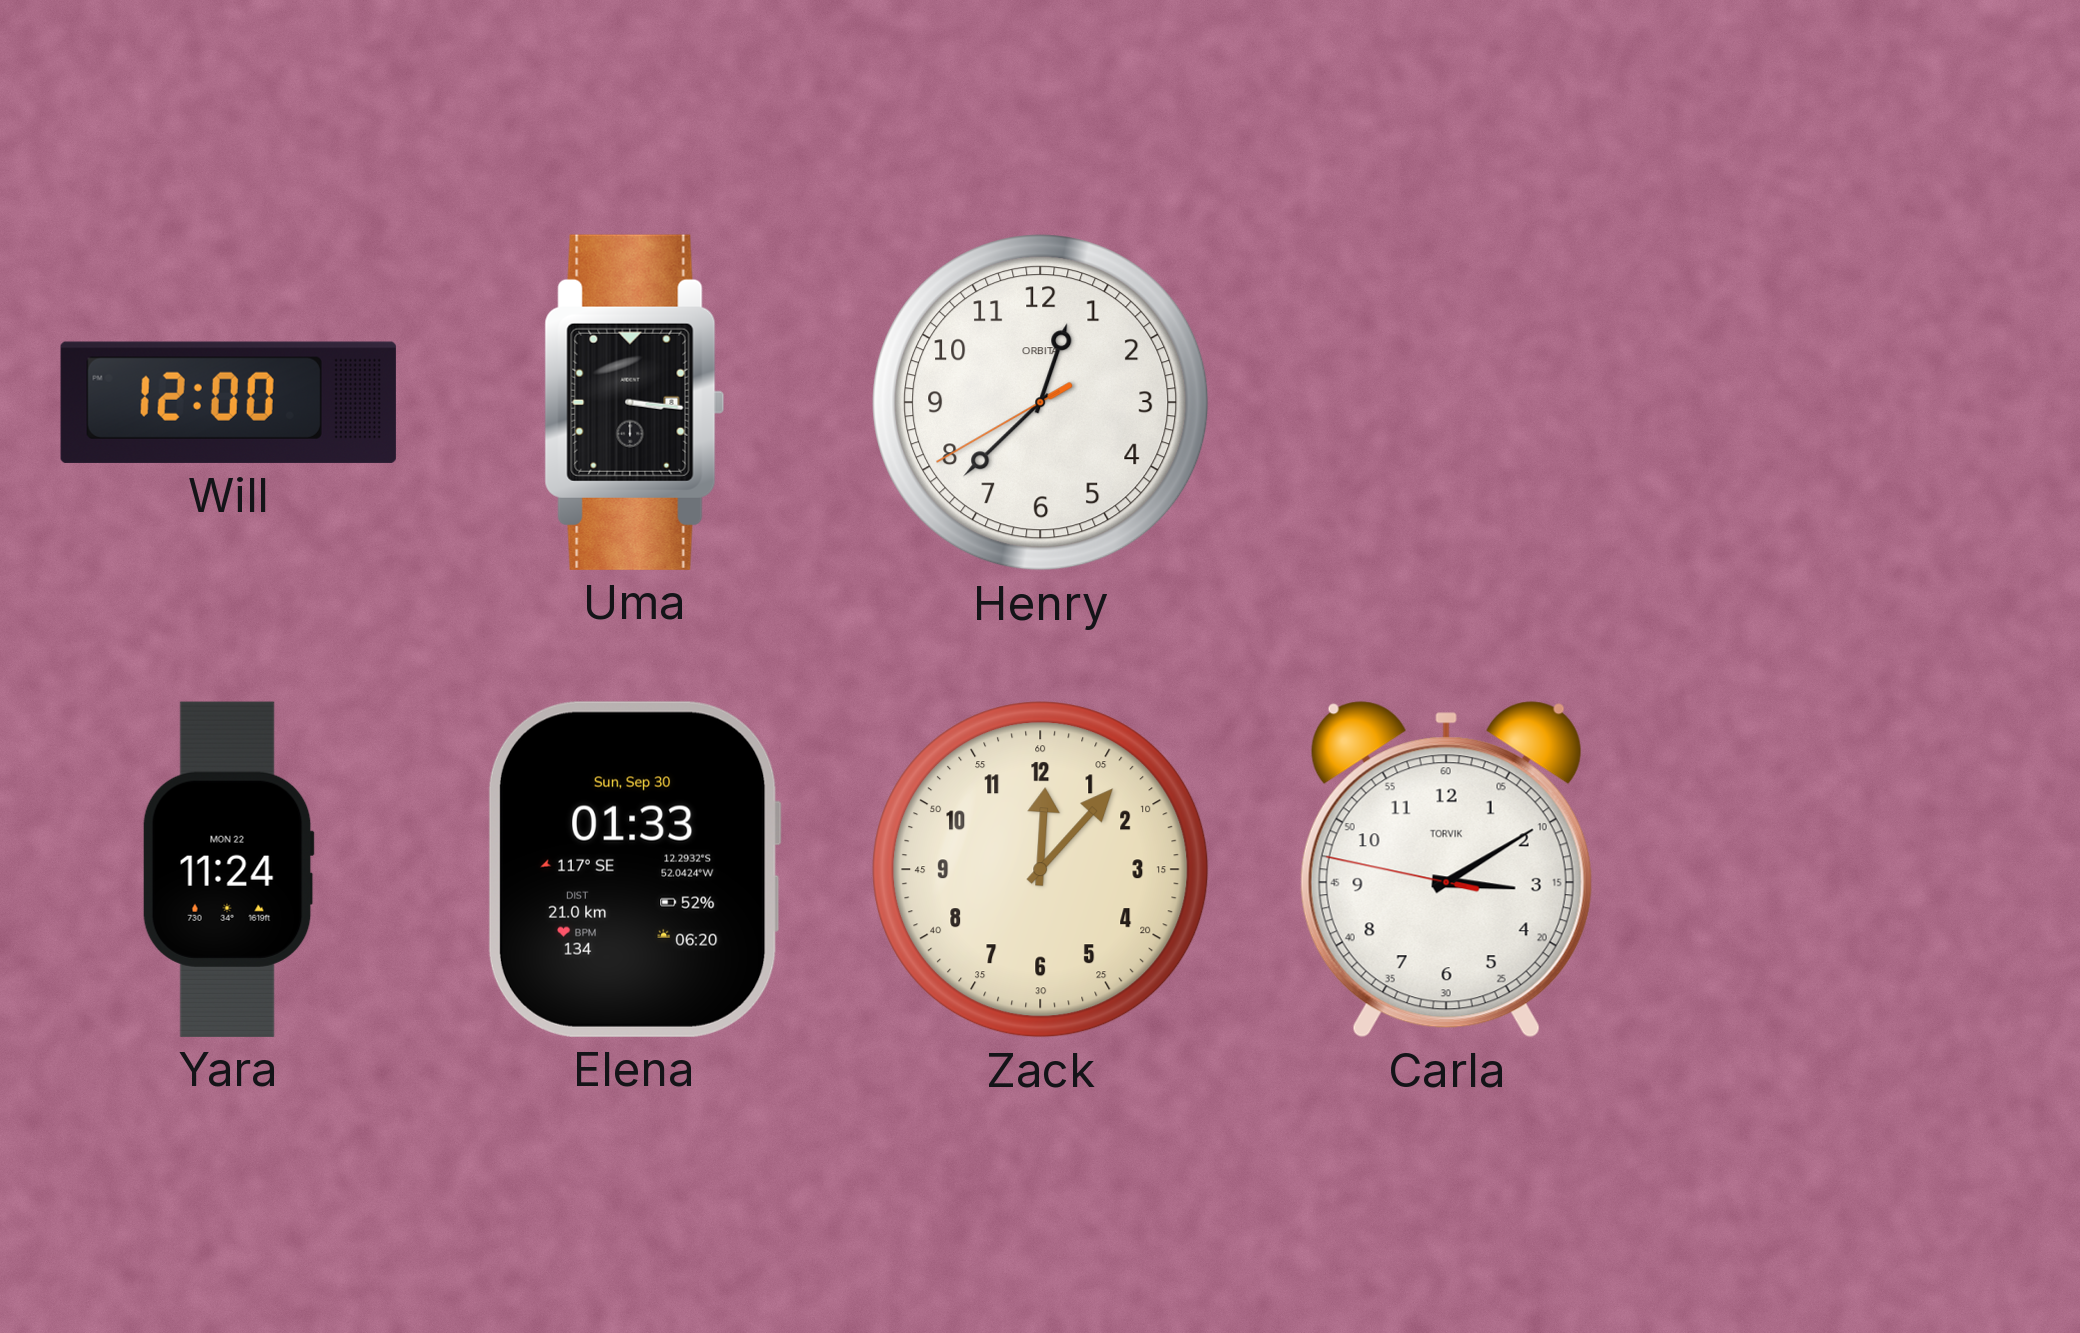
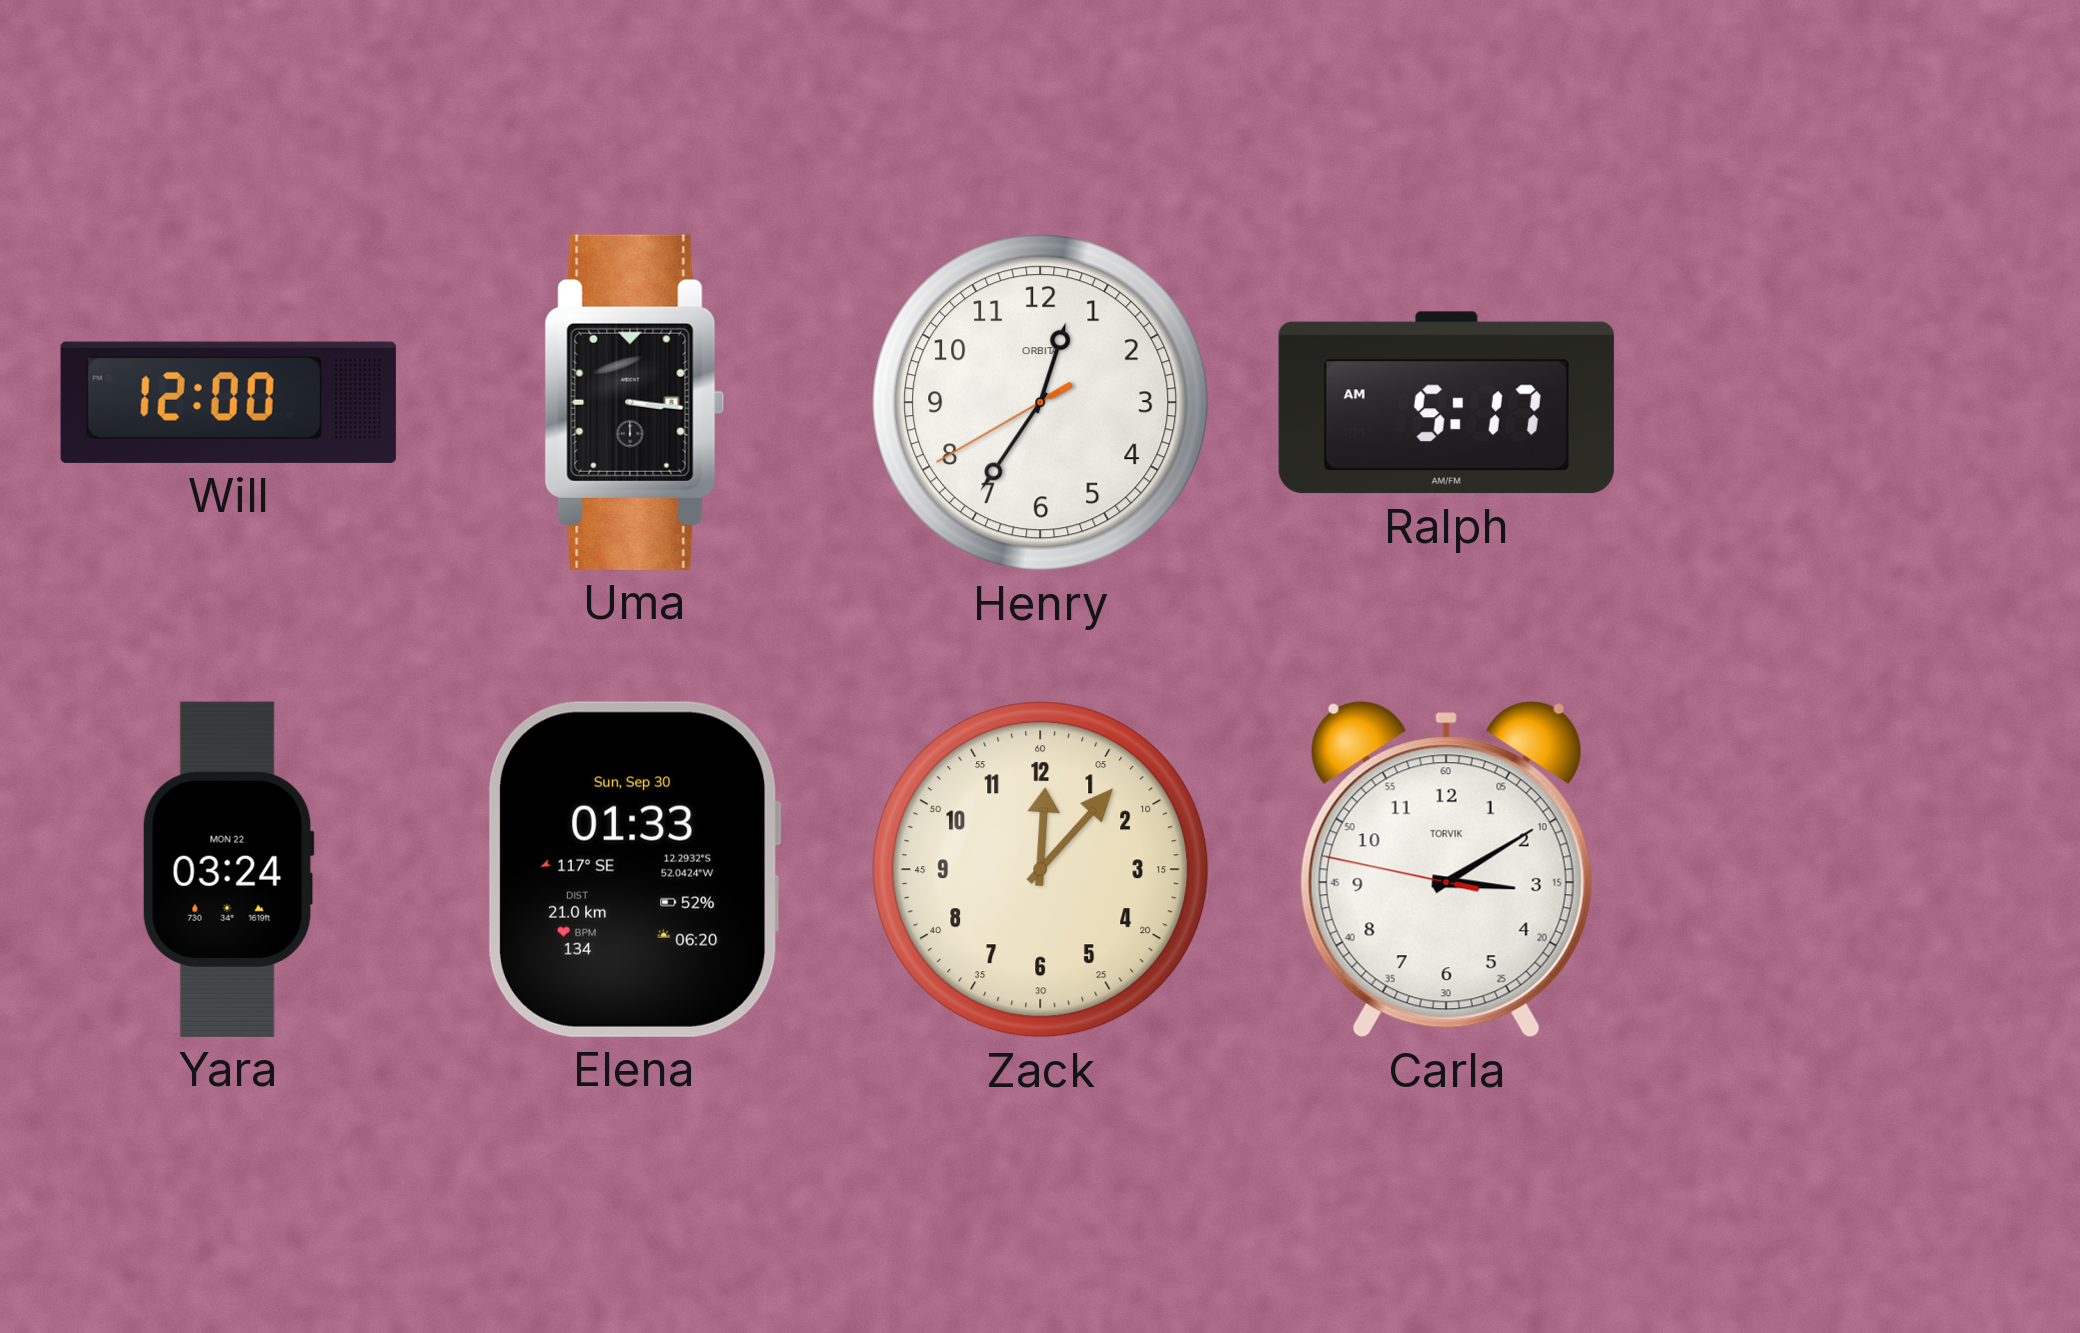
Henry: 12:37 -> 12:35 (1041, 403)
Ralph: none -> 5:17 (1446, 403)
Yara: 11:24 -> 03:24 (228, 869)
